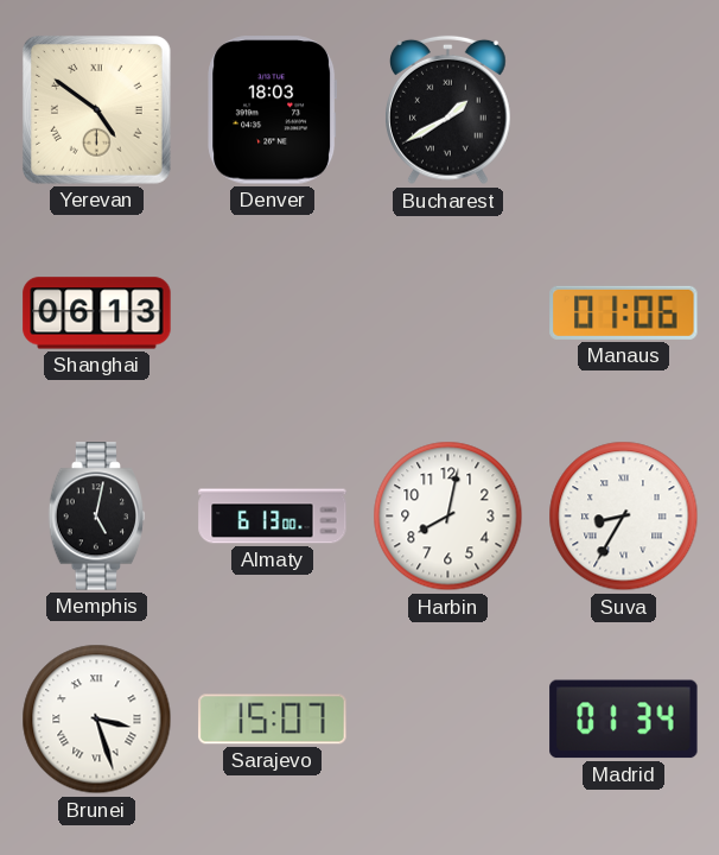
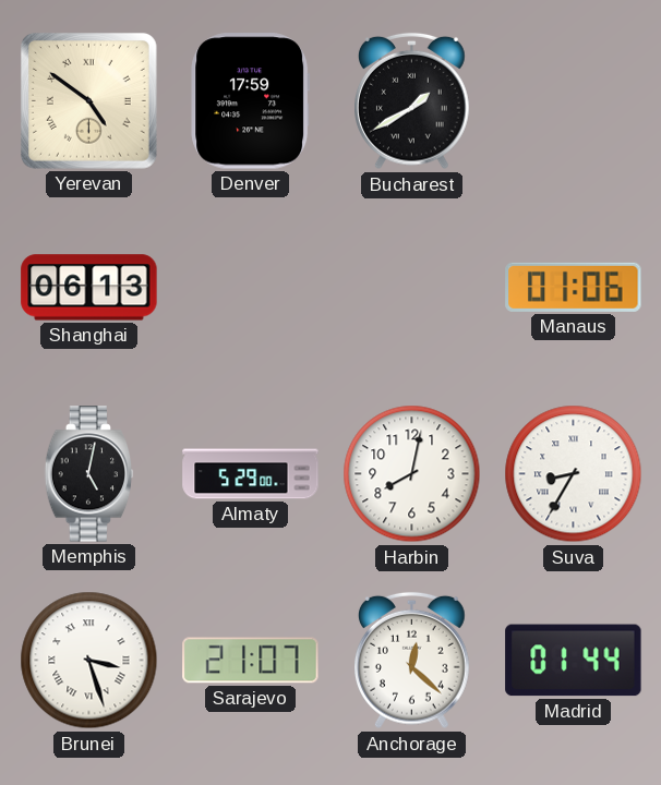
Denver: 18:03 -> 17:59 (251, 101)
Almaty: 6:13 -> 5:29 (251, 474)
Sarajevo: 15:07 -> 21:07 (251, 661)
Anchorage: none -> 12:22 (412, 661)
Madrid: 01:34 -> 01:44 (574, 661)
